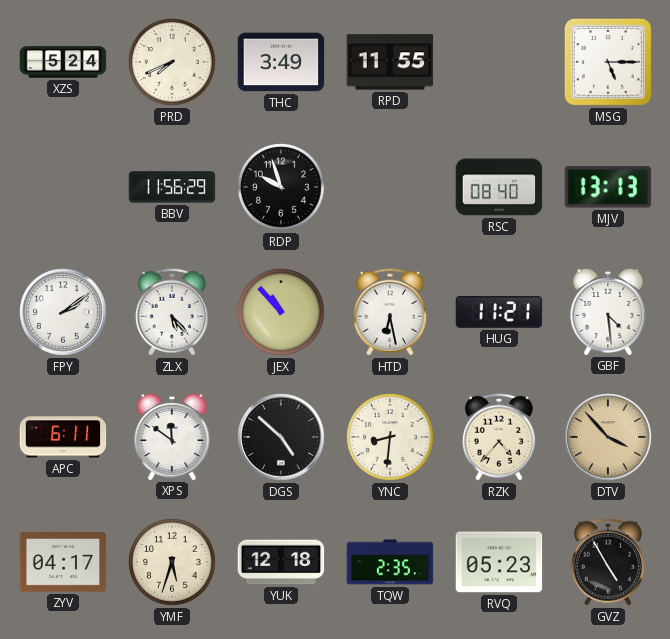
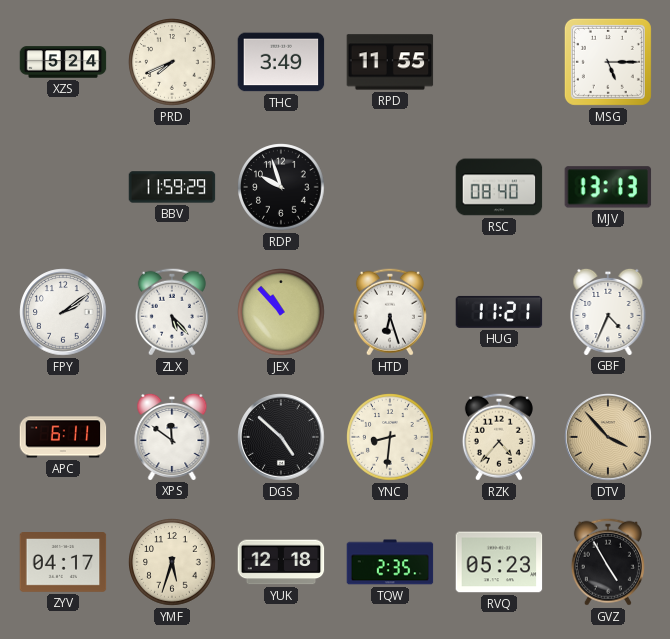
BBV: 11:56 -> 11:59 (172, 187)
HTD: 6:28 -> 6:27 (390, 312)
GBF: 4:29 -> 4:34 (608, 311)
